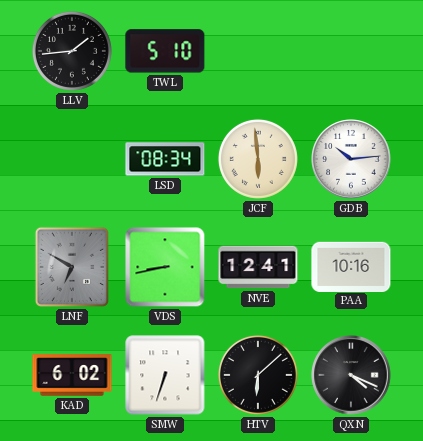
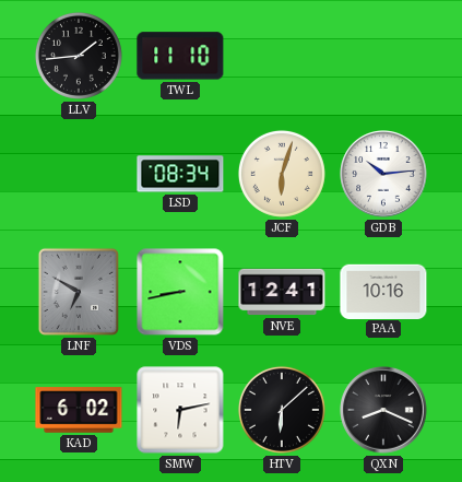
TWL: 5:10 -> 11:10 (180, 56)
JCF: 5:59 -> 6:03 (282, 174)
SMW: 6:33 -> 6:13 (180, 410)
QXN: 4:19 -> 8:19 (383, 410)
